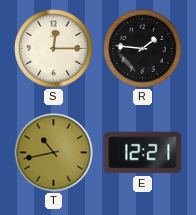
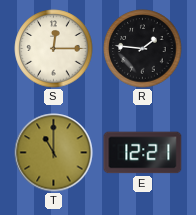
T: 10:43 -> 11:00 (54, 153)
